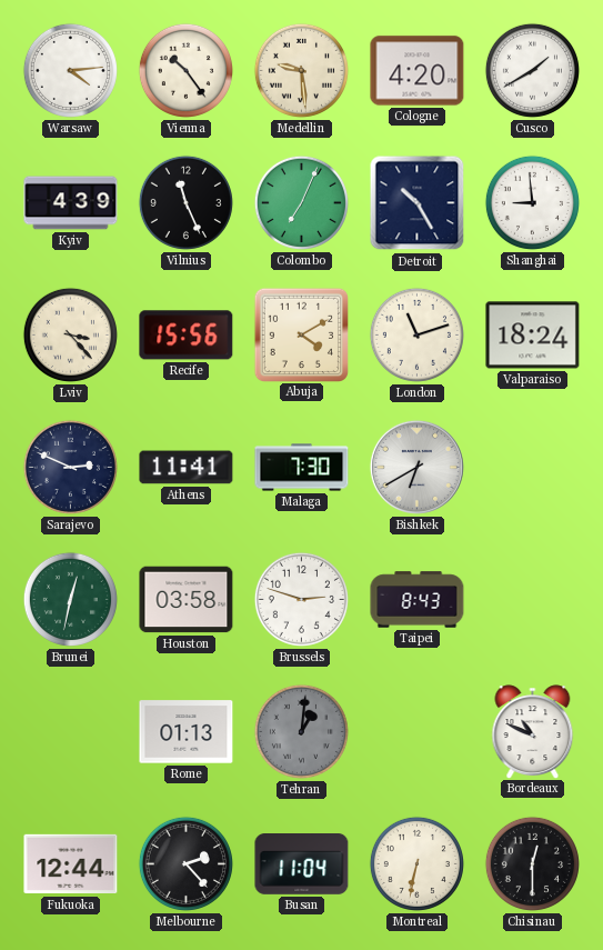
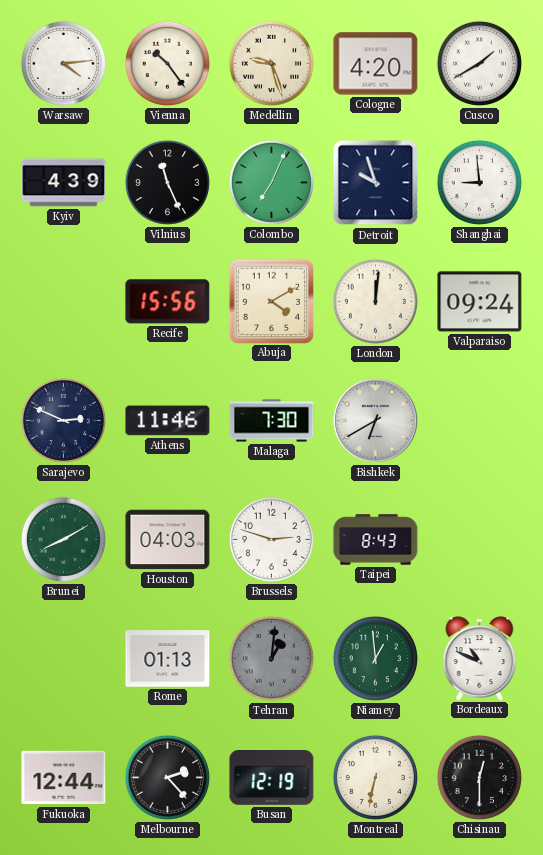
Medellin: 9:29 -> 9:27 (271, 63)
Detroit: 10:25 -> 9:57 (376, 183)
Lviv: 3:23 -> none (70, 334)
London: 11:12 -> 12:01 (375, 301)
Valparaiso: 18:24 -> 09:24 (480, 302)
Athens: 11:41 -> 11:46 (168, 421)
Brunei: 12:32 -> 8:10 (63, 539)
Houston: 03:58 -> 04:03 (168, 540)
Niamey: none -> 12:59 (375, 658)
Busan: 11:04 -> 12:19 (272, 778)
